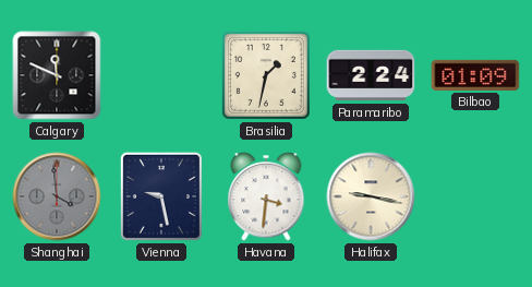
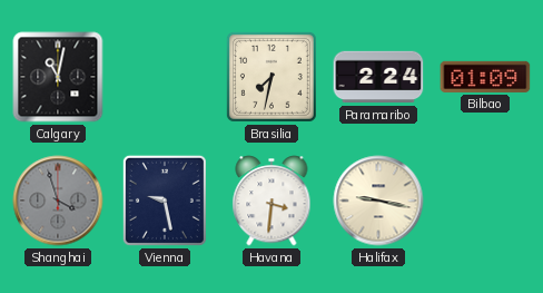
Calgary: 11:49 -> 11:02 (58, 77)
Brasilia: 1:32 -> 7:32 (271, 77)
Shanghai: 3:59 -> 3:57 (58, 201)
